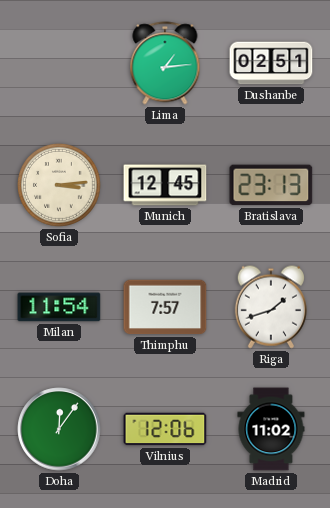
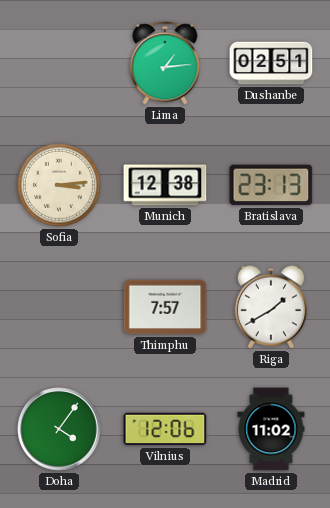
Munich: 12:45 -> 12:38 (165, 185)
Milan: 11:54 -> none (59, 307)
Riga: 1:42 -> 1:40 (271, 307)
Doha: 12:06 -> 4:06 (59, 429)
